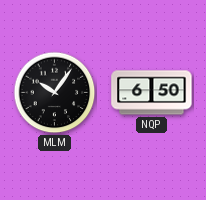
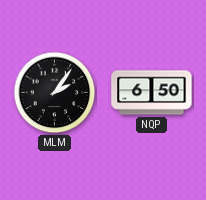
MLM: 10:06 -> 2:06 (55, 93)
